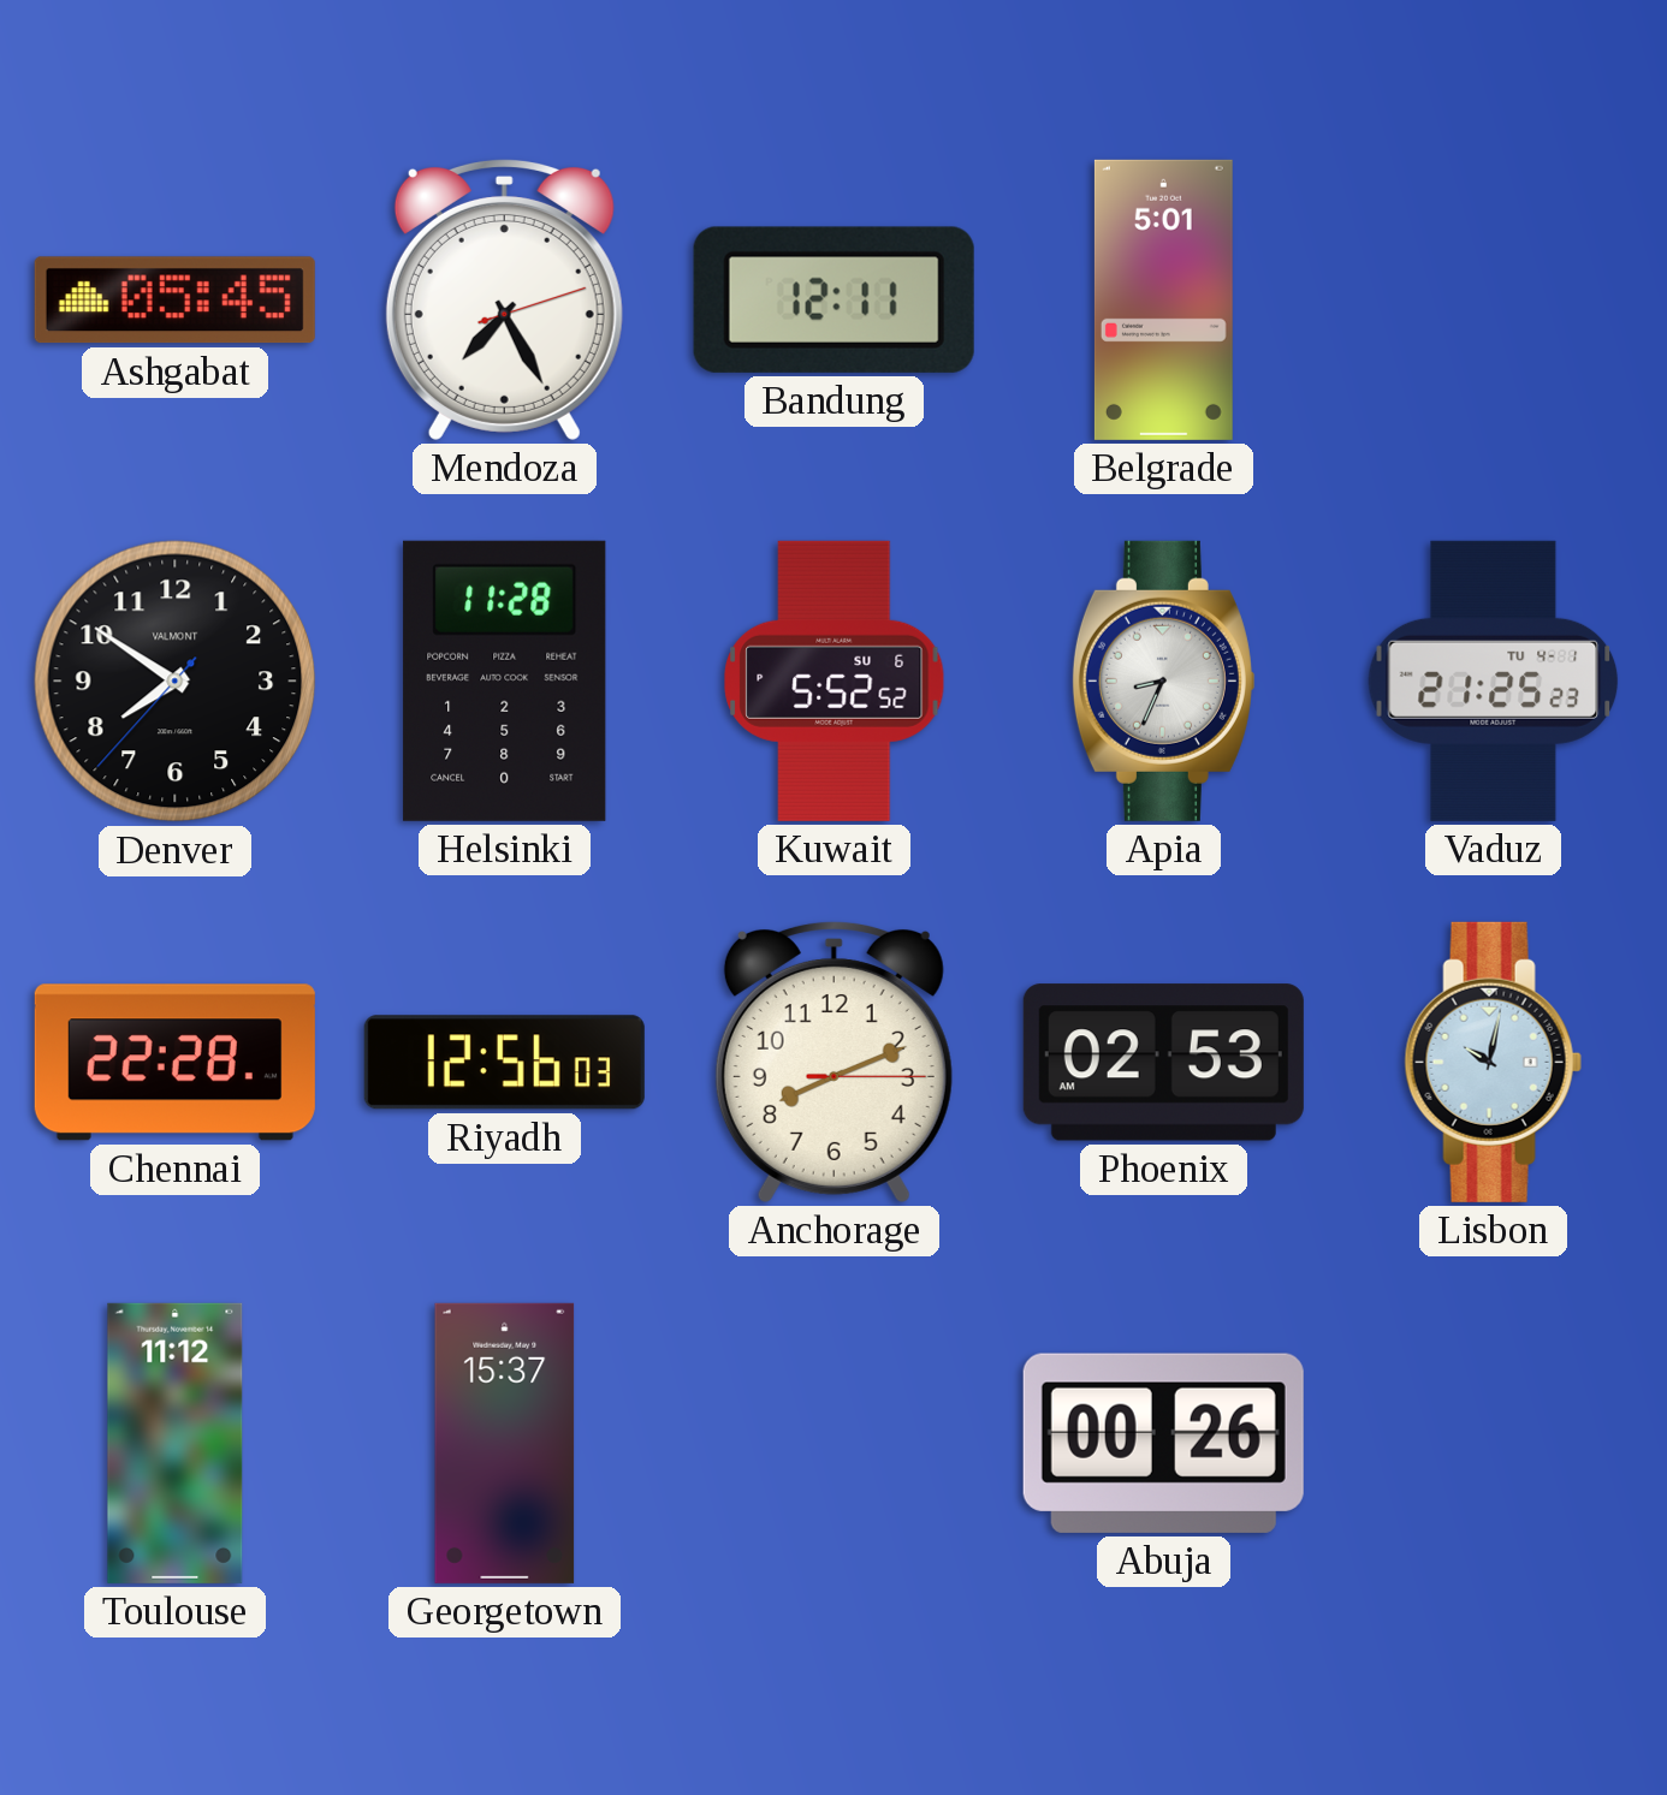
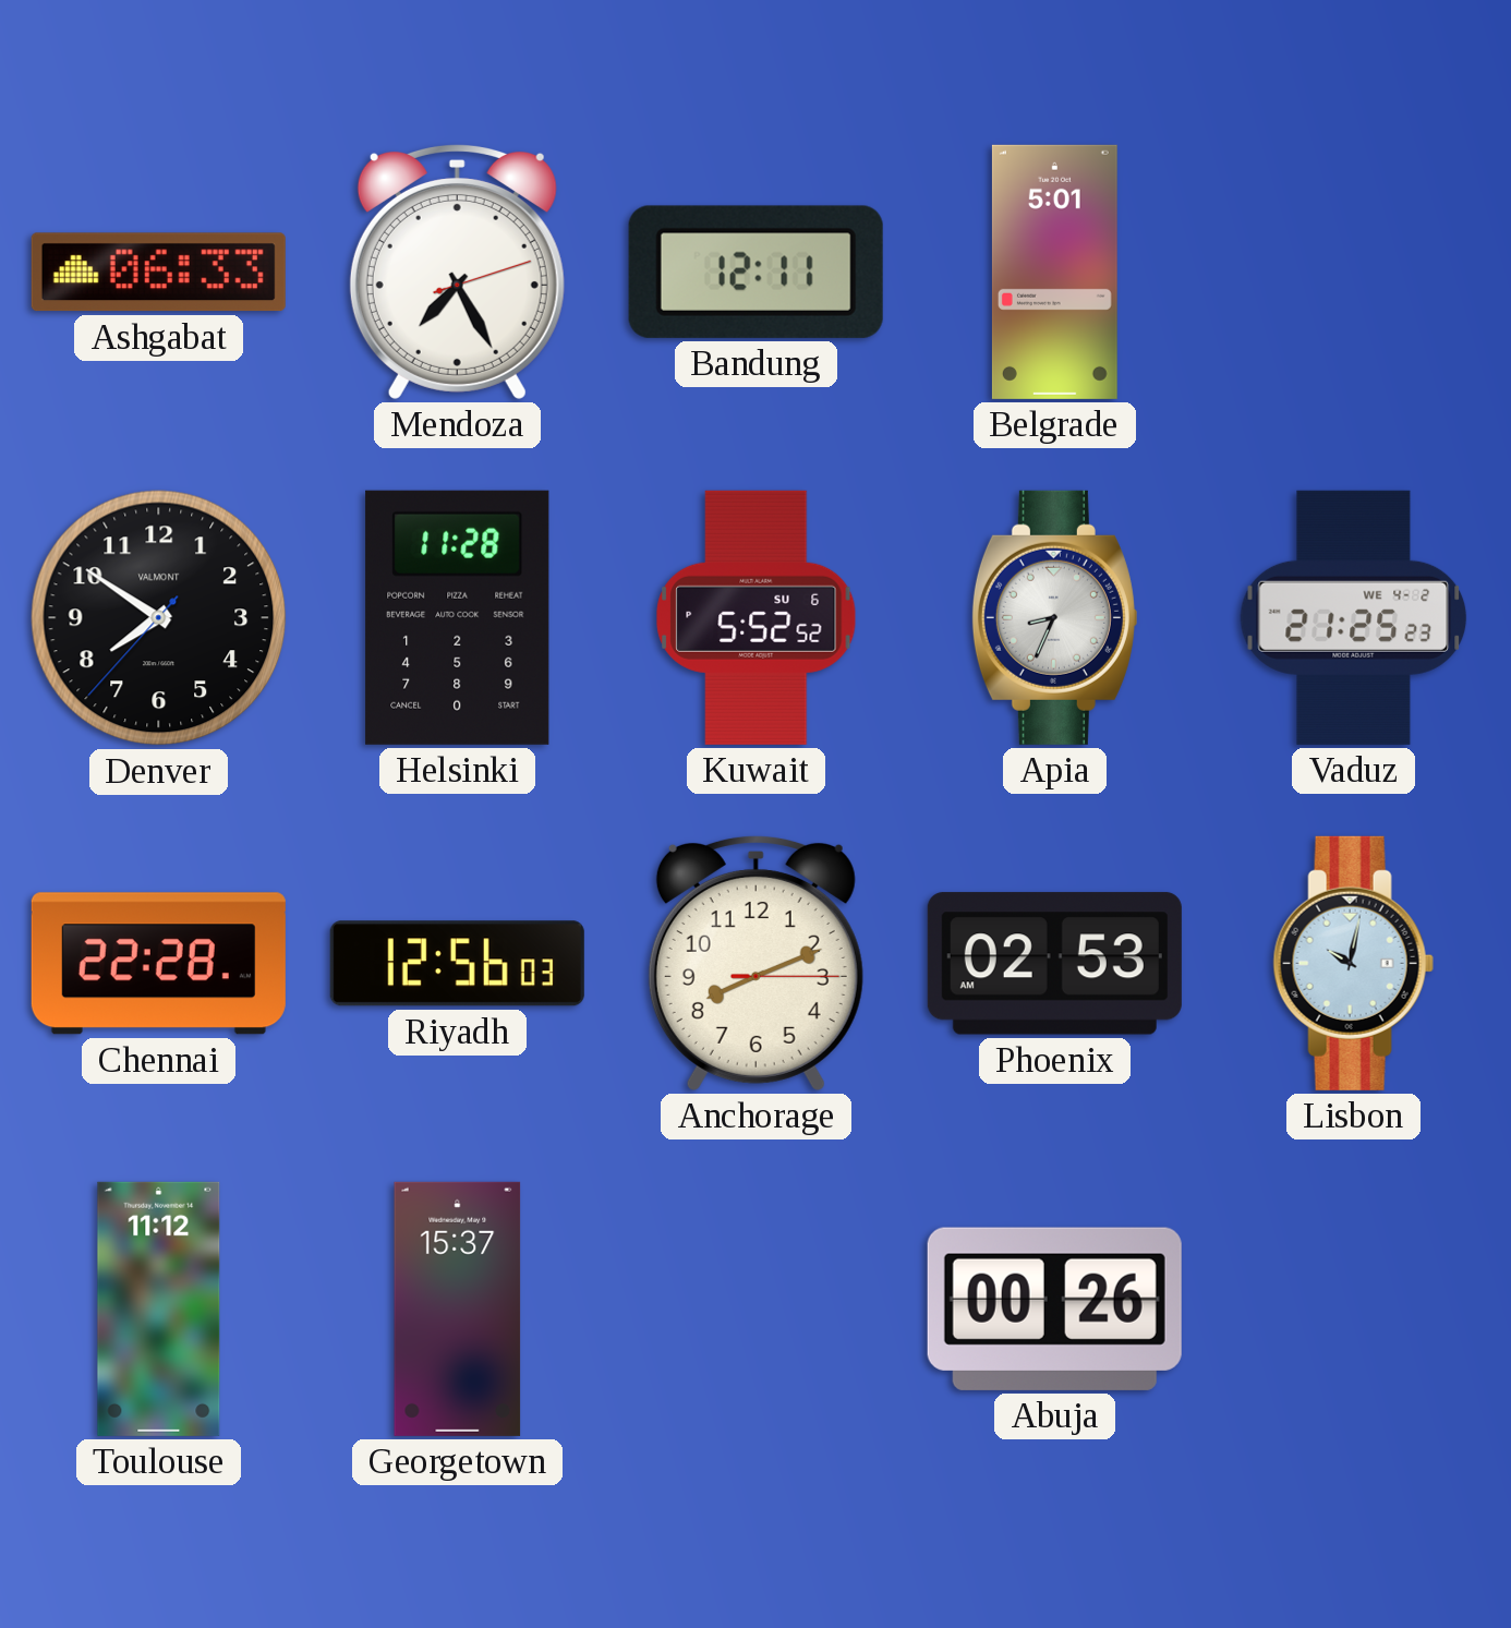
Ashgabat: 05:45 -> 06:33 (158, 273)
Vaduz date: TU 4-1 -> WE 4-2 (1354, 617)
